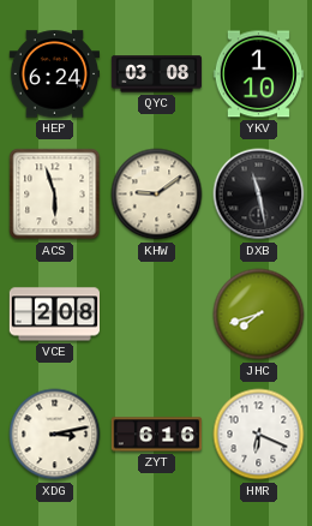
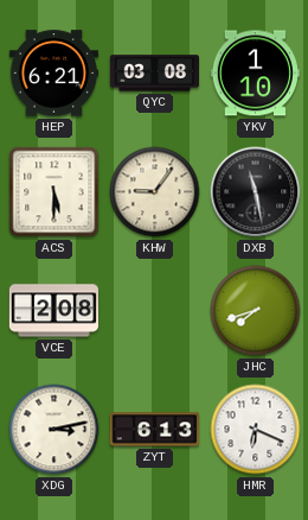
HEP: 6:24 -> 6:21 (53, 74)
ACS: 5:57 -> 5:30 (54, 192)
KHW: 9:09 -> 9:06 (155, 192)
ZYT: 6:16 -> 6:13 (155, 430)
